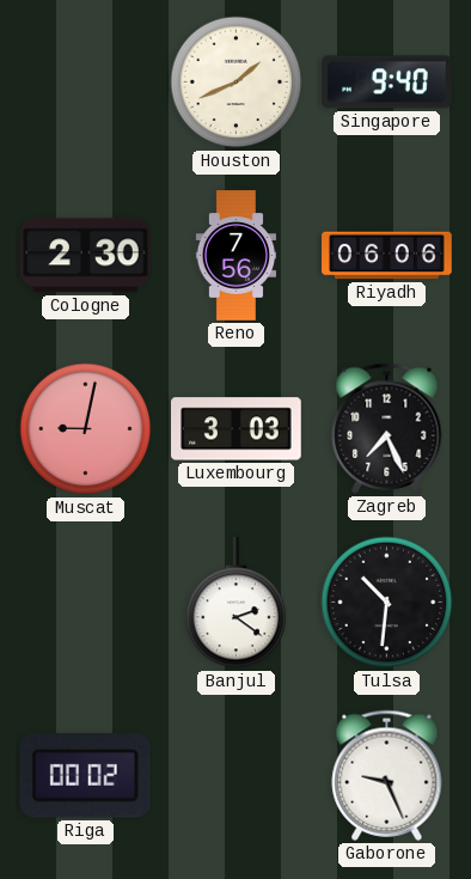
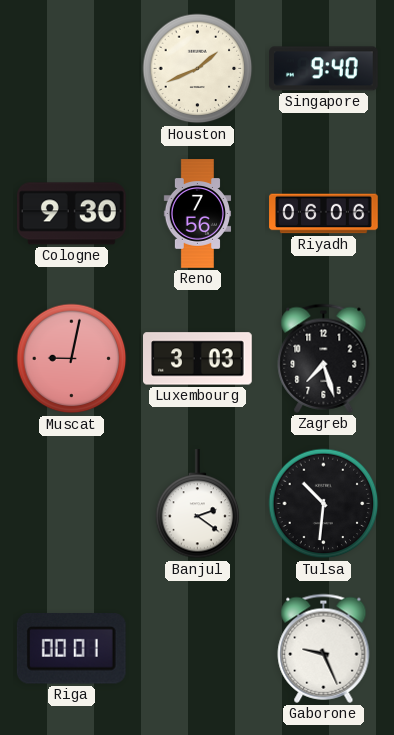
Cologne: 2:30 -> 9:30 (72, 214)
Zagreb: 7:26 -> 7:27 (324, 358)
Riga: 00:02 -> 00:01 (71, 649)
